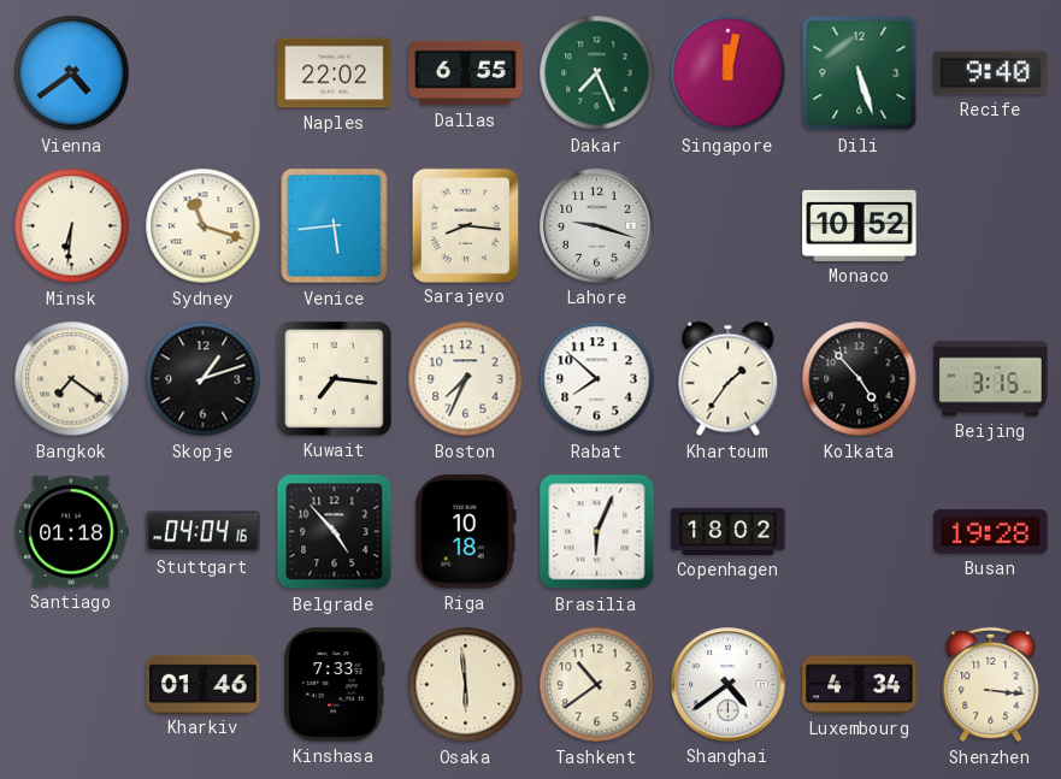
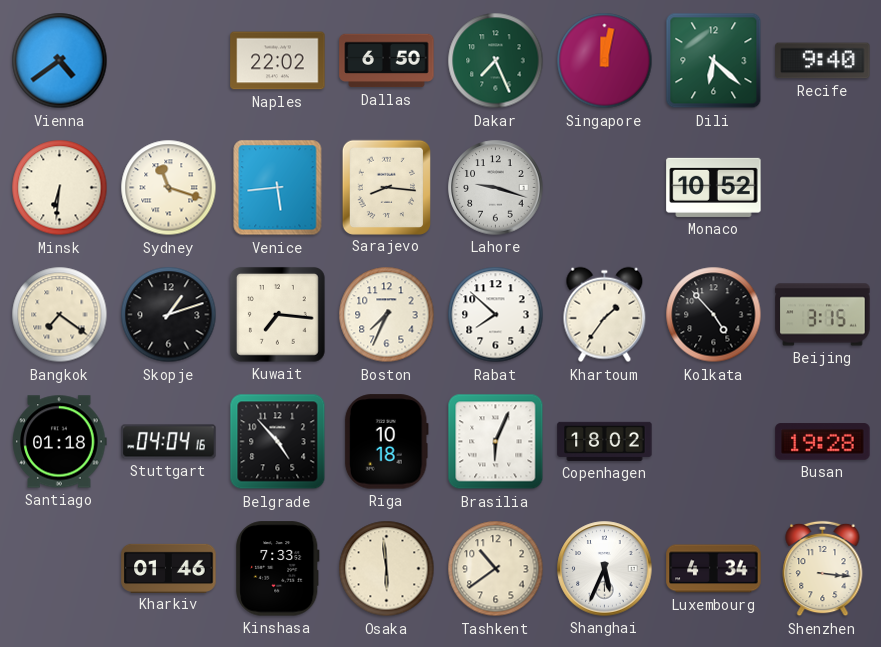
Dallas: 6:55 -> 6:50 (387, 61)
Dili: 5:27 -> 6:22 (714, 61)
Shanghai: 4:39 -> 5:34 (605, 569)
